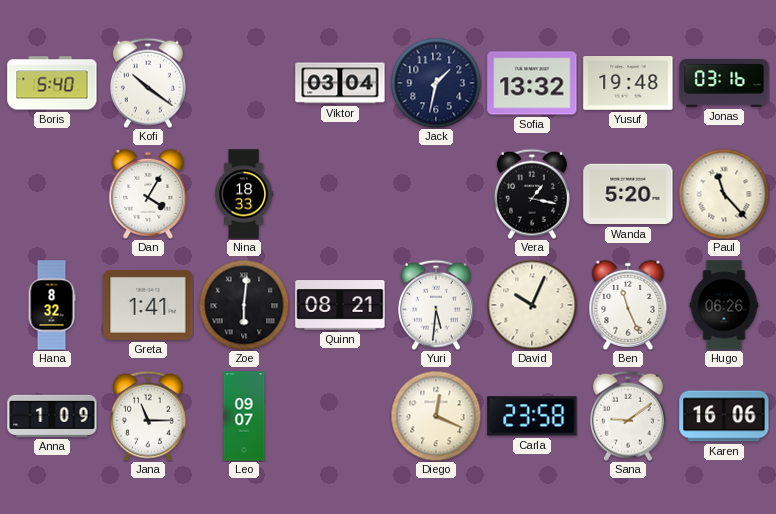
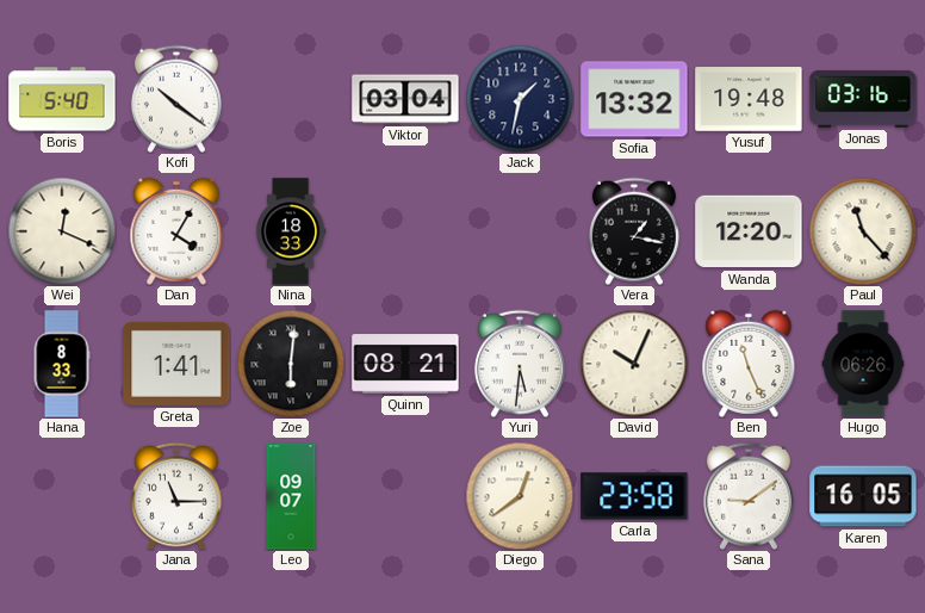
Wei: none -> 12:19 (62, 231)
Wanda: 5:20 -> 12:20 (749, 231)
Hana: 8:32 -> 8:33 (62, 364)
Anna: 1:09 -> none (52, 416)
Diego: 12:19 -> 12:39 (520, 496)
Karen: 16:06 -> 16:05 (863, 496)
